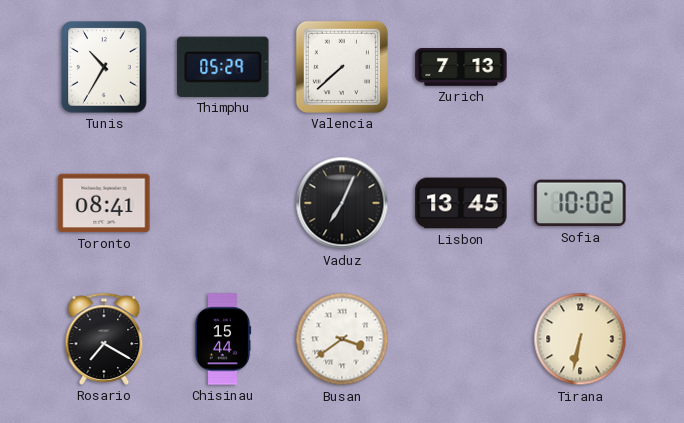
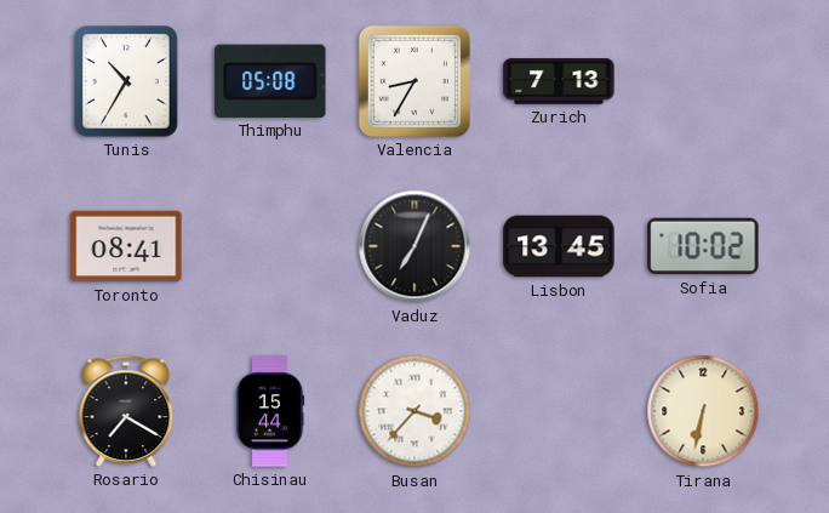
Thimphu: 05:29 -> 05:08 (270, 81)
Valencia: 7:38 -> 8:35 (414, 81)
Busan: 3:39 -> 3:37 (414, 411)
